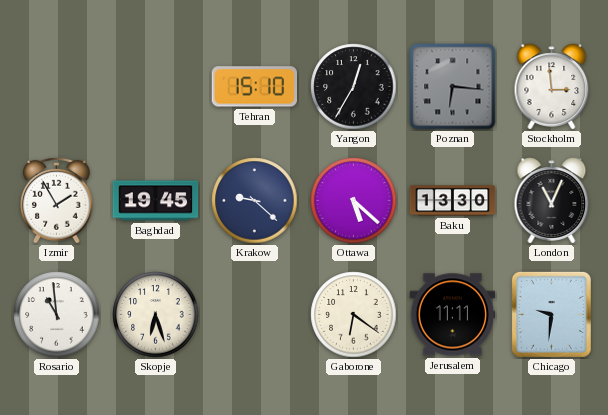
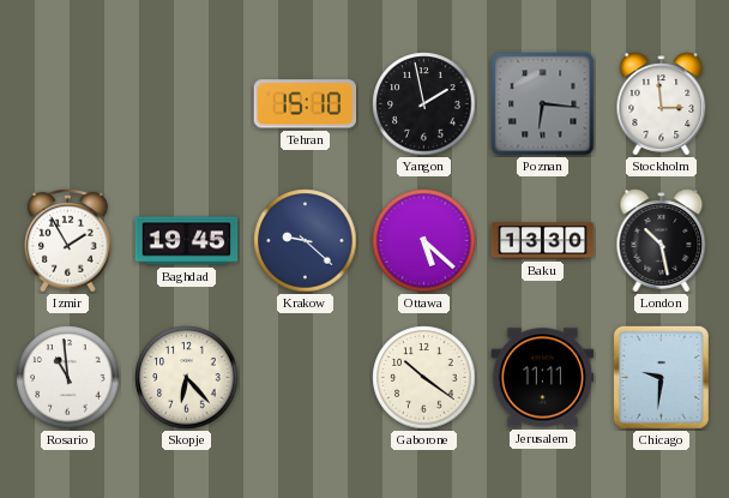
Yangon: 12:35 -> 1:58 (424, 104)
London: 11:04 -> 10:28 (662, 241)
Skopje: 6:27 -> 6:23 (187, 378)
Gaborone: 6:21 -> 10:21 (424, 378)
